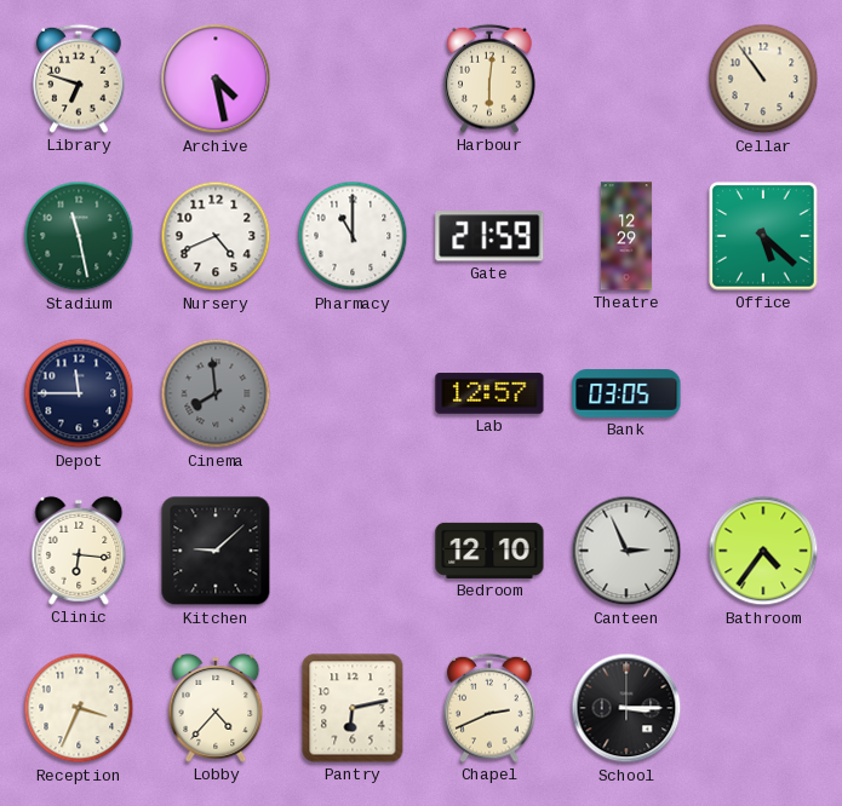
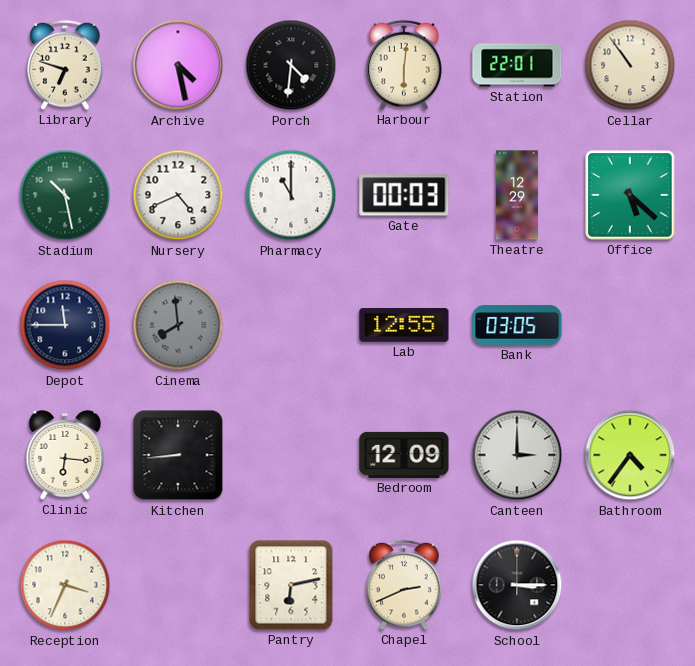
Porch: none -> 4:31 (291, 65)
Station: none -> 22:01 (517, 65)
Stadium: 11:28 -> 10:28 (65, 195)
Gate: 21:59 -> 00:03 (404, 195)
Lab: 12:57 -> 12:55 (404, 325)
Kitchen: 9:08 -> 8:44 (178, 455)
Bedroom: 12:10 -> 12:09 (404, 455)
Canteen: 2:56 -> 3:00 (517, 455)
Lobby: 4:37 -> none (216, 708)
